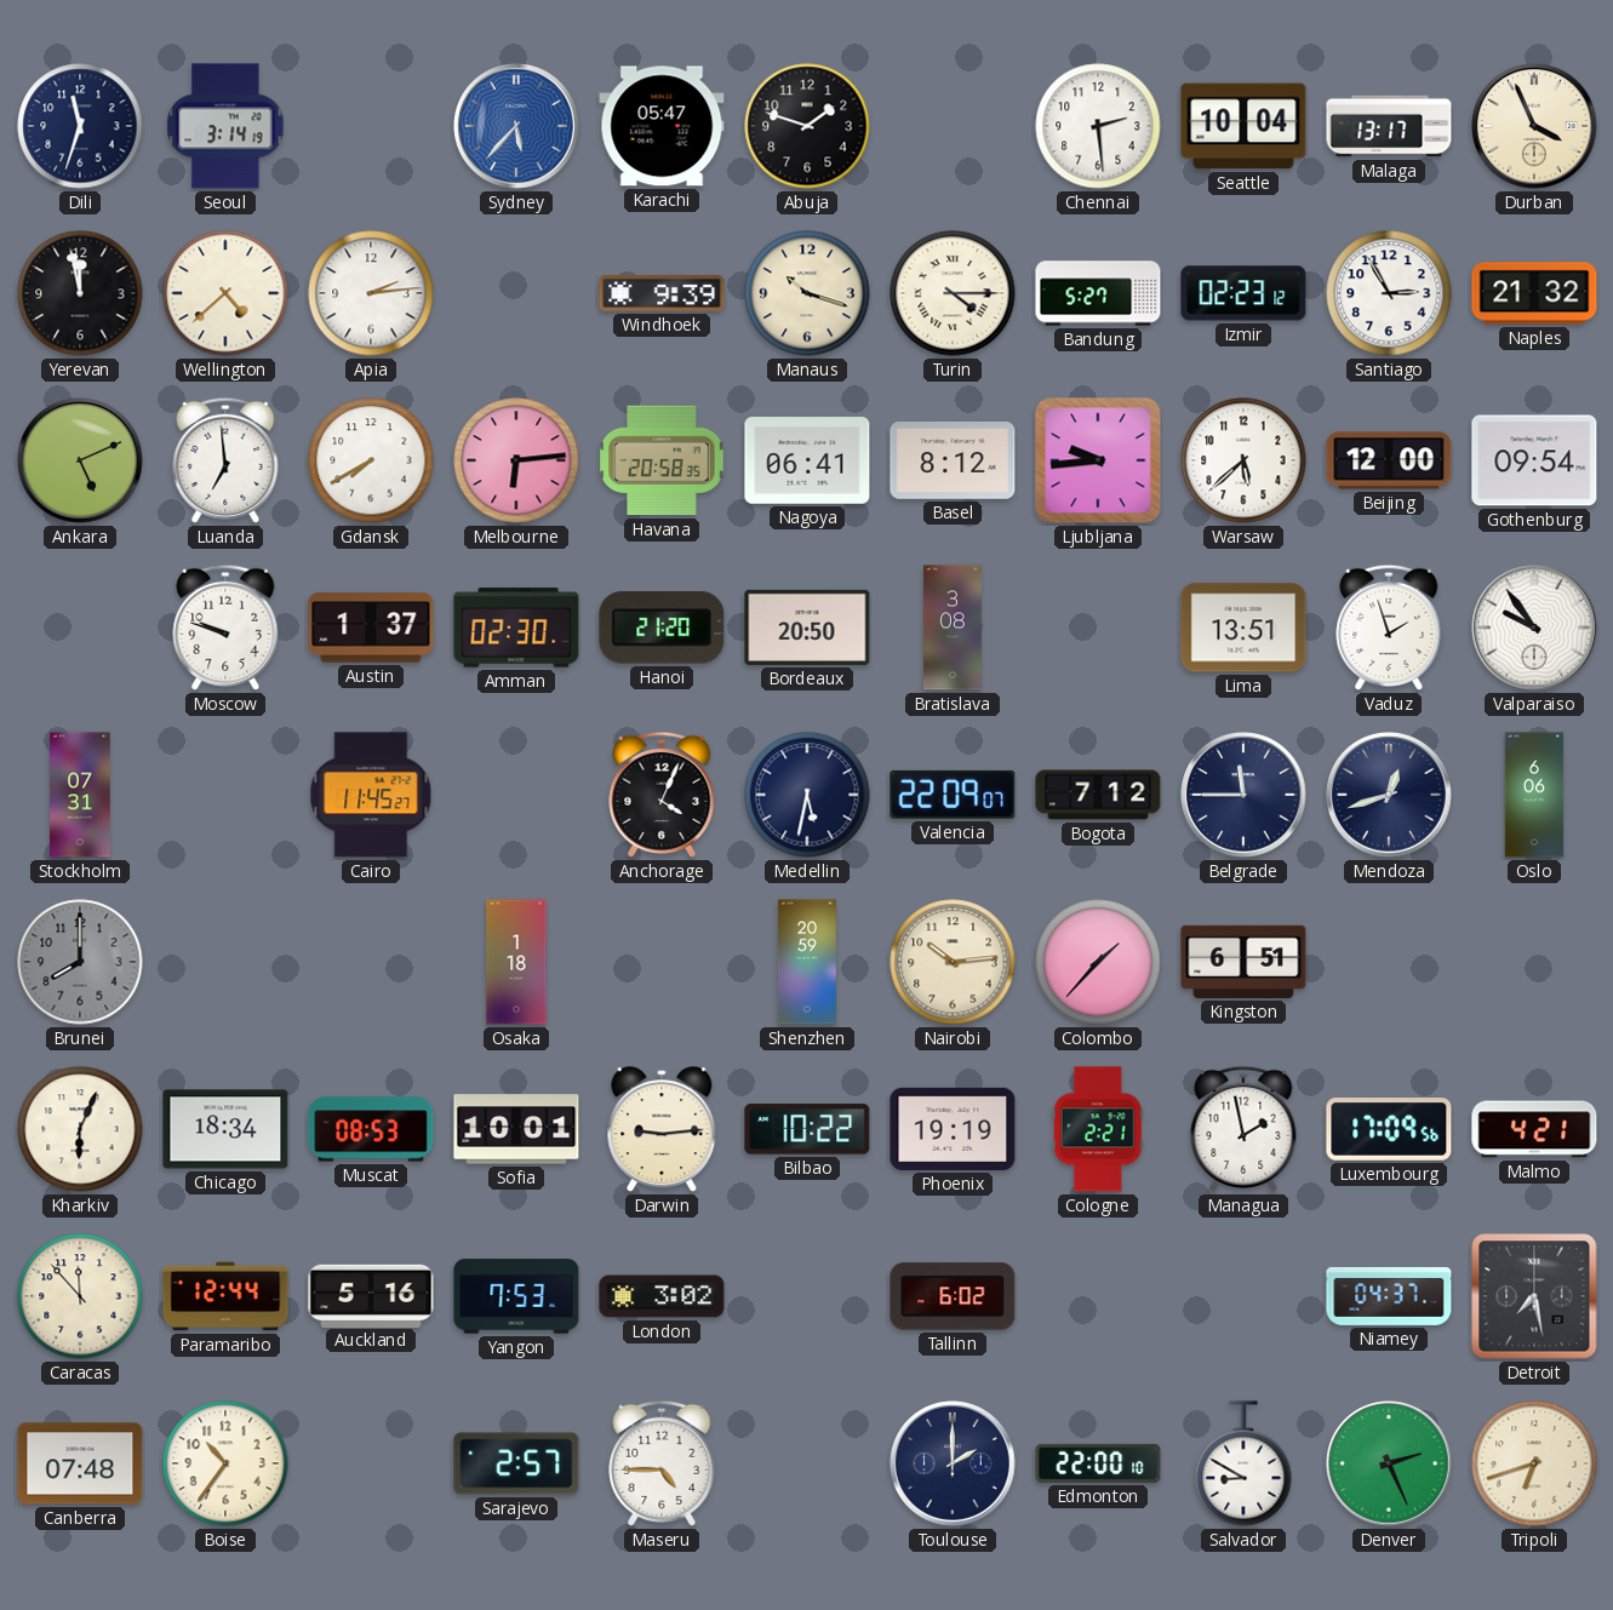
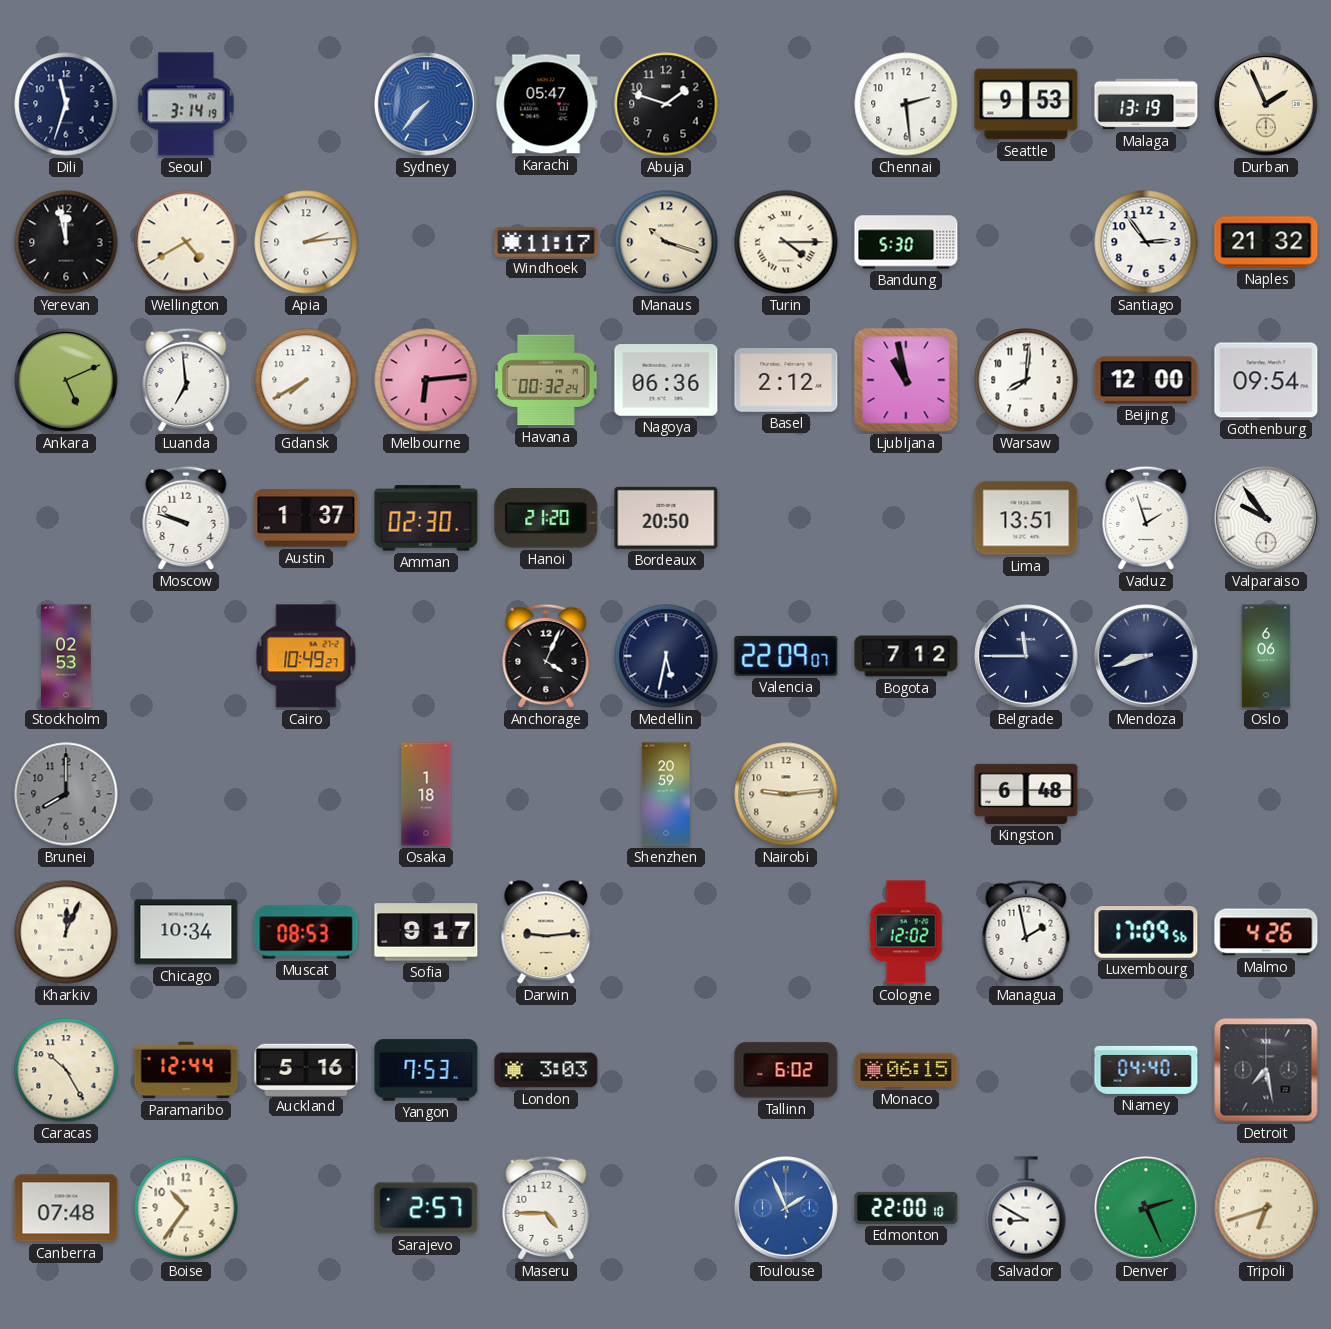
Sydney: 5:37 -> 7:37 (426, 104)
Seattle: 10:04 -> 9:53 (1026, 104)
Malaga: 13:17 -> 13:19 (1146, 104)
Durban: 3:56 -> 1:56 (1266, 104)
Wellington: 4:38 -> 4:40 (186, 242)
Windhoek: 9:39 -> 11:17 (546, 242)
Bandung: 5:27 -> 5:30 (906, 242)
Izmir: 02:23 -> none (1243, 293)
Santiago: 2:55 -> 2:54 (1146, 242)
Havana: 20:58 -> 00:32 (546, 380)
Nagoya: 06:41 -> 06:36 (666, 380)
Basel: 8:12 -> 2:12 (786, 381)
Ljubljana: 9:44 -> 10:58 (906, 380)
Warsaw: 5:38 -> 8:01 (1026, 380)
Bratislava: 3:08 -> none (954, 628)
Stockholm: 07:31 -> 02:53 (66, 656)
Cairo: 11:45 -> 10:49 (306, 656)
Mendoza: 12:42 -> 8:42 (1146, 656)
Nairobi: 10:14 -> 9:14 (786, 794)
Colombo: 1:37 -> none (1098, 962)
Kingston: 6:51 -> 6:48 (1026, 794)
Kharkiv: 6:04 -> 12:04 (66, 932)
Chicago: 18:34 -> 10:34 (186, 932)
Sofia: 10:01 -> 9:17 (426, 932)
Bilbao: 10:22 -> none (807, 1129)
Phoenix: 19:19 -> none (953, 1129)
Cologne: 2:21 -> 12:02 (906, 932)
Malmo: 4:21 -> 4:26 (1266, 932)
Caracas: 11:53 -> 10:25 (66, 1070)
London: 3:02 -> 3:03 (546, 1070)
Monaco: none -> 06:15 (906, 1070)
Niamey: 04:37 -> 04:40 (1146, 1070)
Toulouse: 2:00 -> 1:56 (786, 1208)
Toulouse dial: navy -> blue (786, 1208)
